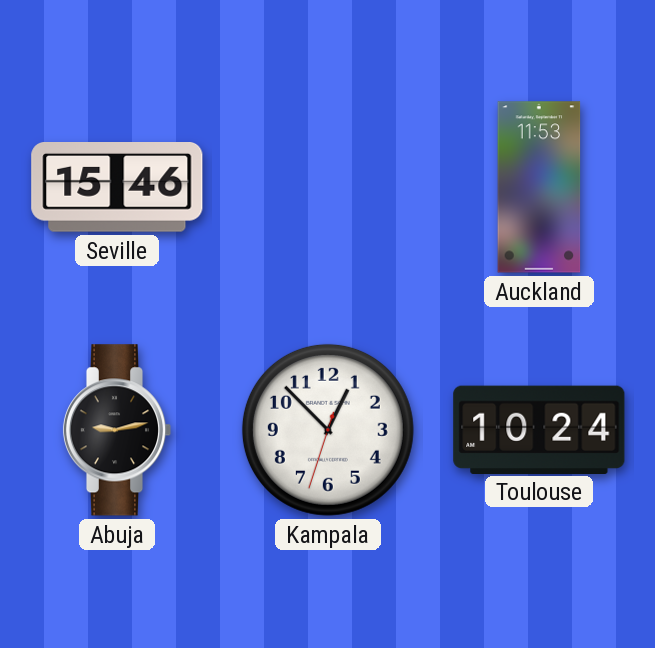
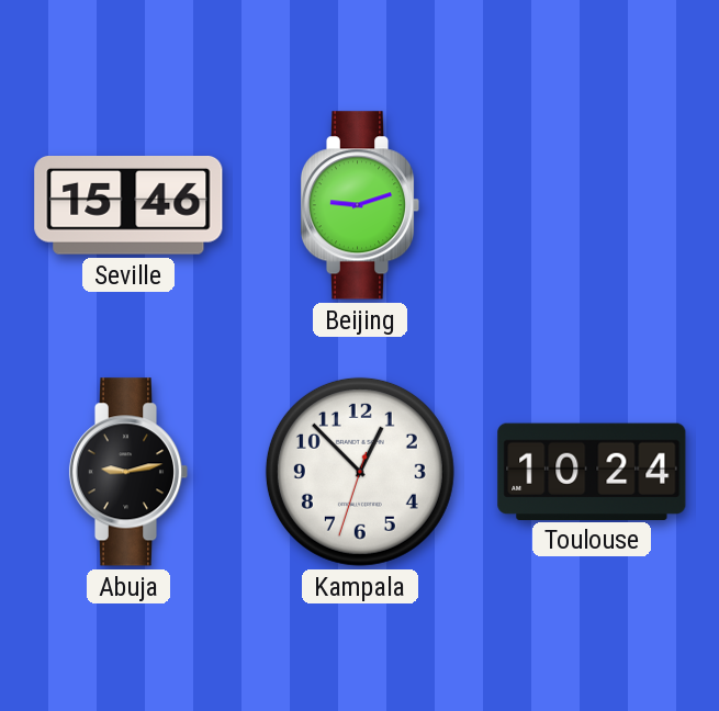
Beijing: none -> 9:12 (360, 205)
Auckland: 11:53 -> none (539, 187)
